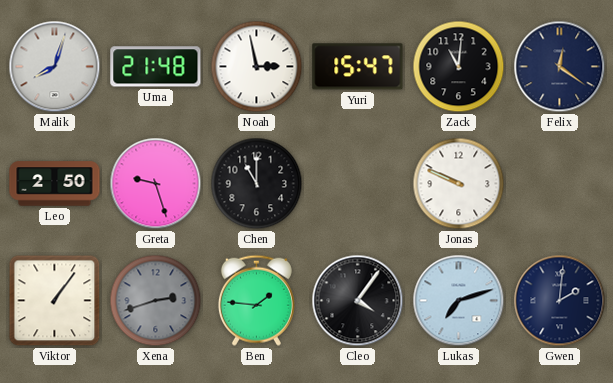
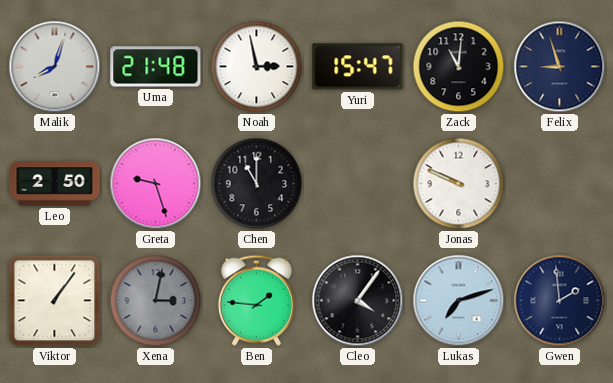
Felix: 12:21 -> 8:57 (560, 67)
Xena: 2:42 -> 3:02 (156, 301)
Gwen: 2:01 -> 1:59 (560, 301)
